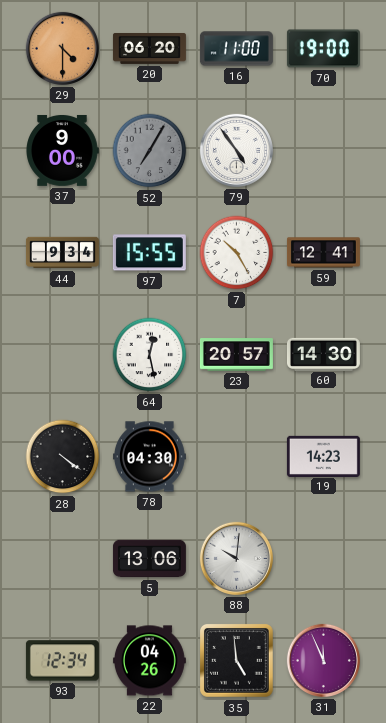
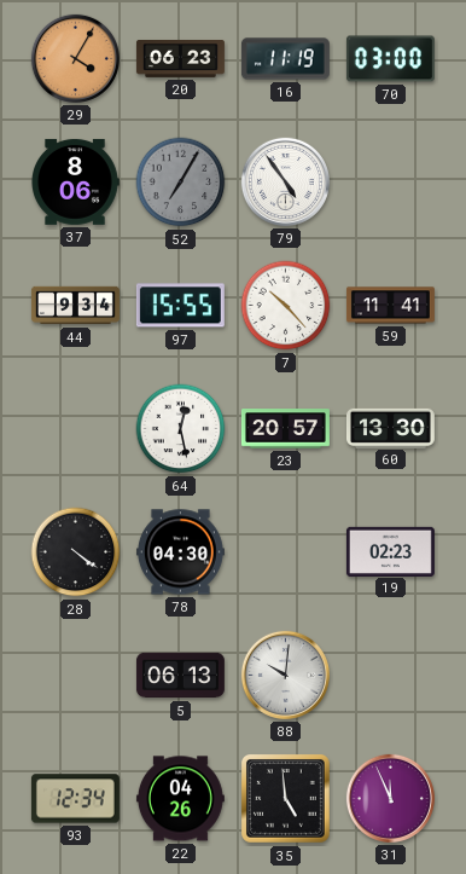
29: 4:30 -> 4:05 (75, 58)
20: 06:20 -> 06:23 (180, 58)
16: 11:00 -> 11:19 (285, 59)
70: 19:00 -> 03:00 (390, 59)
37: 9:00 -> 8:06 (75, 181)
7: 10:25 -> 10:23 (286, 306)
59: 12:41 -> 11:41 (390, 306)
60: 14:30 -> 13:30 (390, 428)
19: 14:23 -> 02:23 (390, 551)
5: 13:06 -> 06:13 (180, 676)
